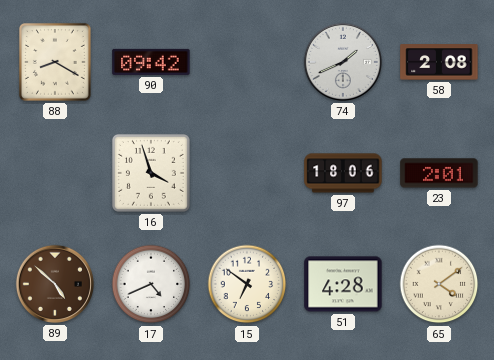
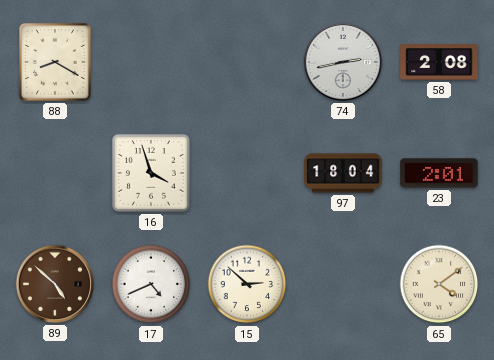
90: 09:42 -> none (151, 62)
74: 1:41 -> 2:43 (343, 62)
97: 18:06 -> 18:04 (343, 173)
15: 6:51 -> 2:52 (247, 284)
51: 4:28 -> none (343, 284)
